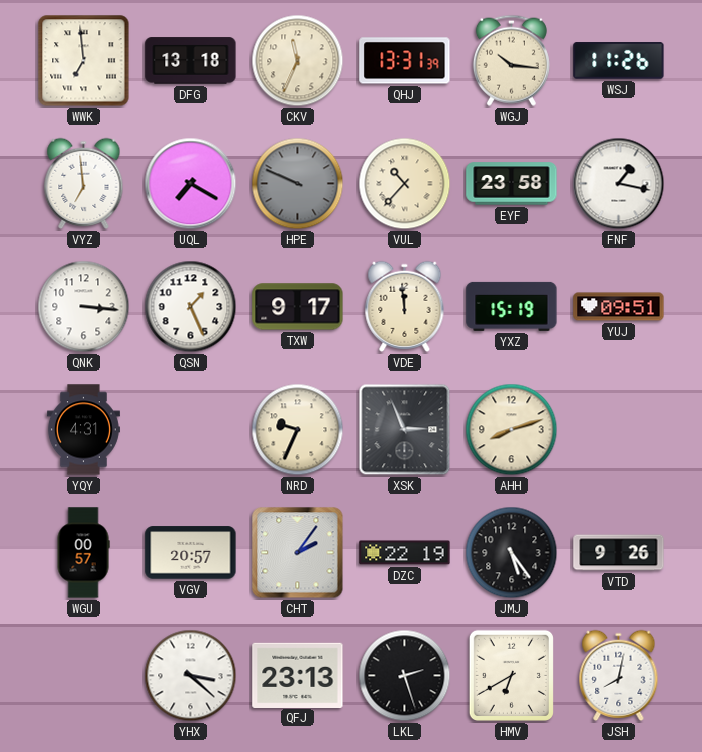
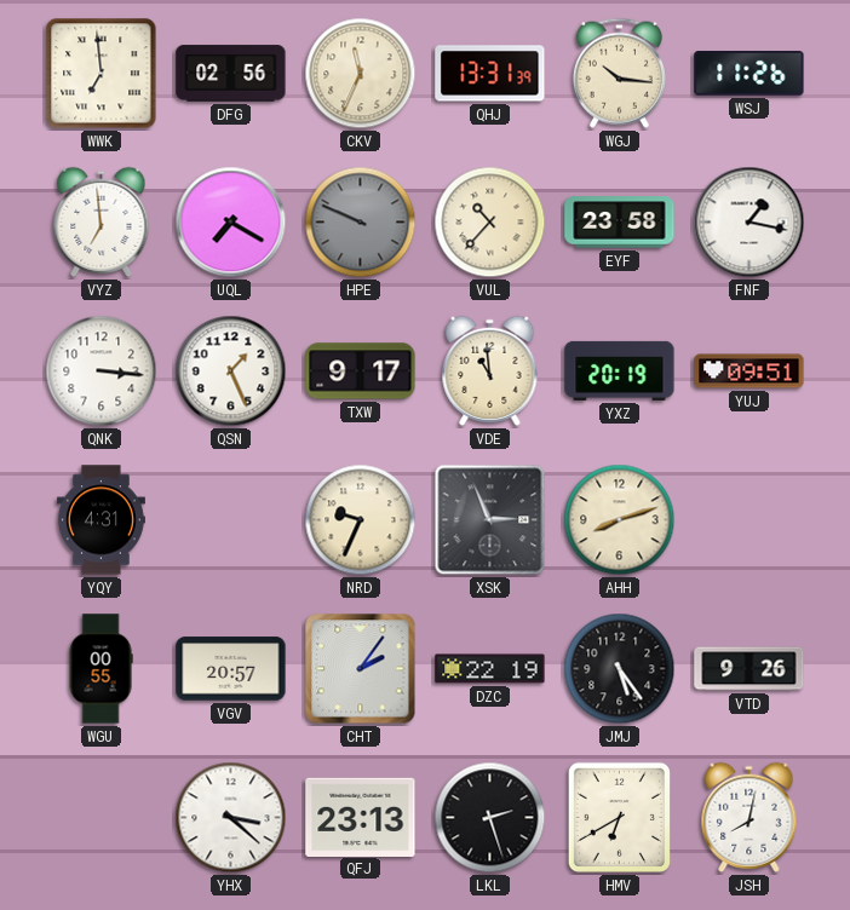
DFG: 13:18 -> 02:56 (231, 74)
VDE: 11:59 -> 10:59 (490, 370)
YXZ: 15:19 -> 20:19 (620, 370)
WGU: 00:57 -> 00:55 (100, 669)
